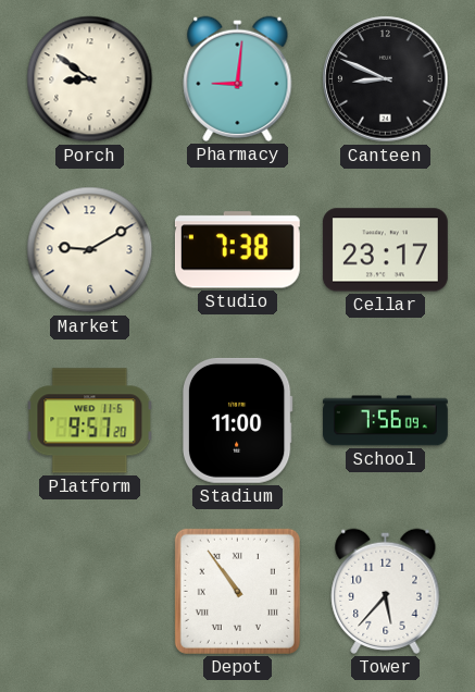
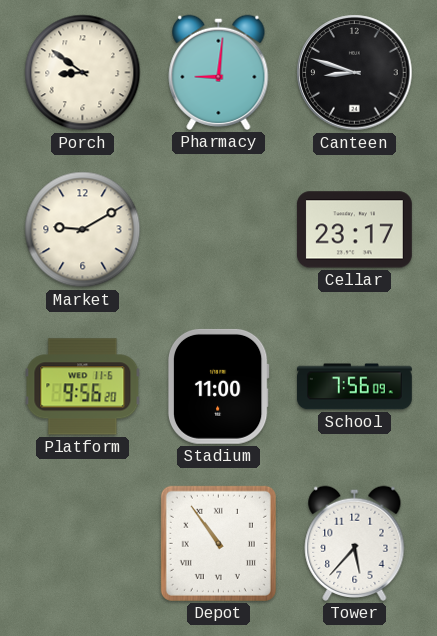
Canteen: 8:49 -> 8:48 (355, 73)
Studio: 7:38 -> none (237, 250)
Platform: 9:57 -> 9:56 (83, 387)
